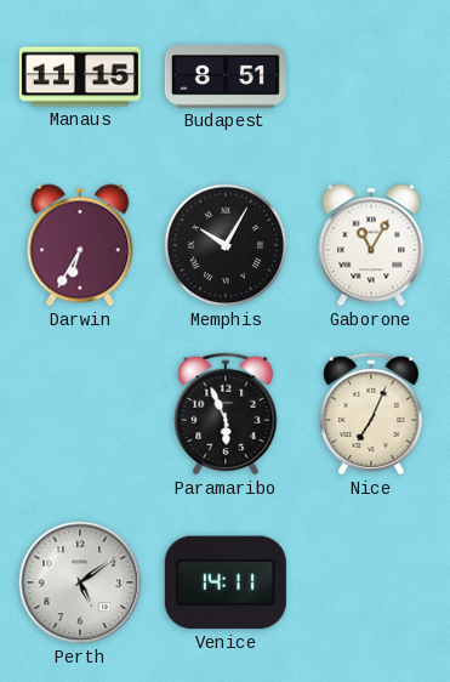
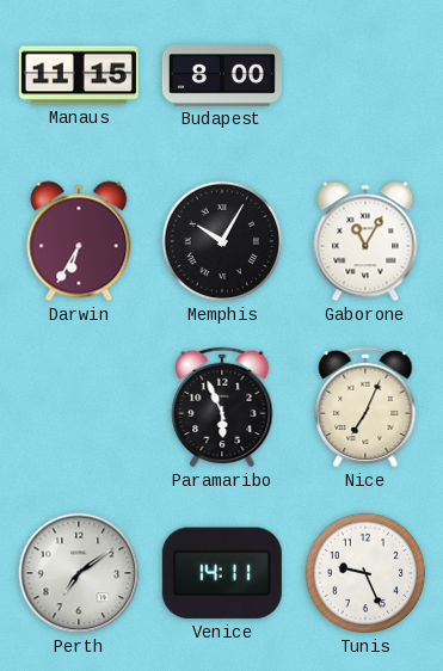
Budapest: 8:51 -> 8:00 (222, 75)
Perth: 5:09 -> 7:09 (79, 573)
Tunis: none -> 9:26 (365, 573)
